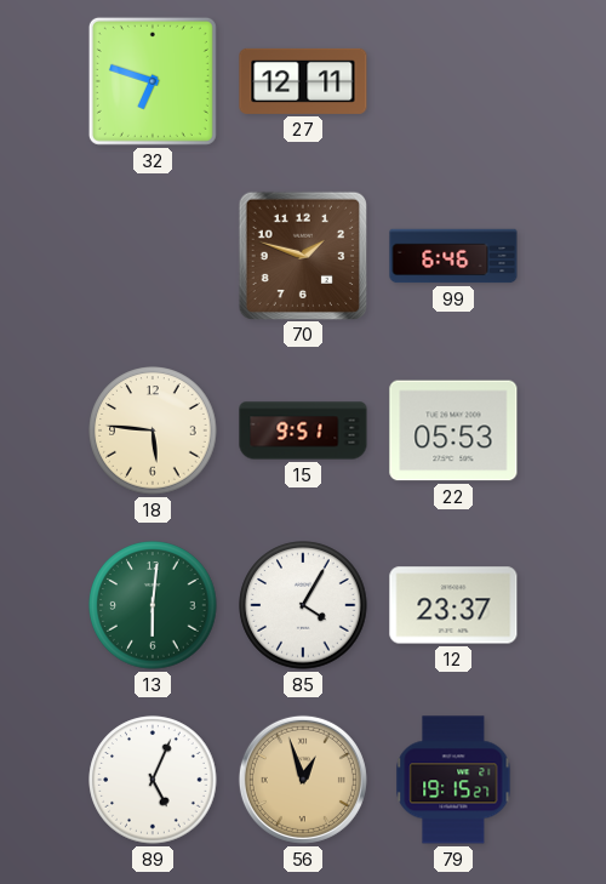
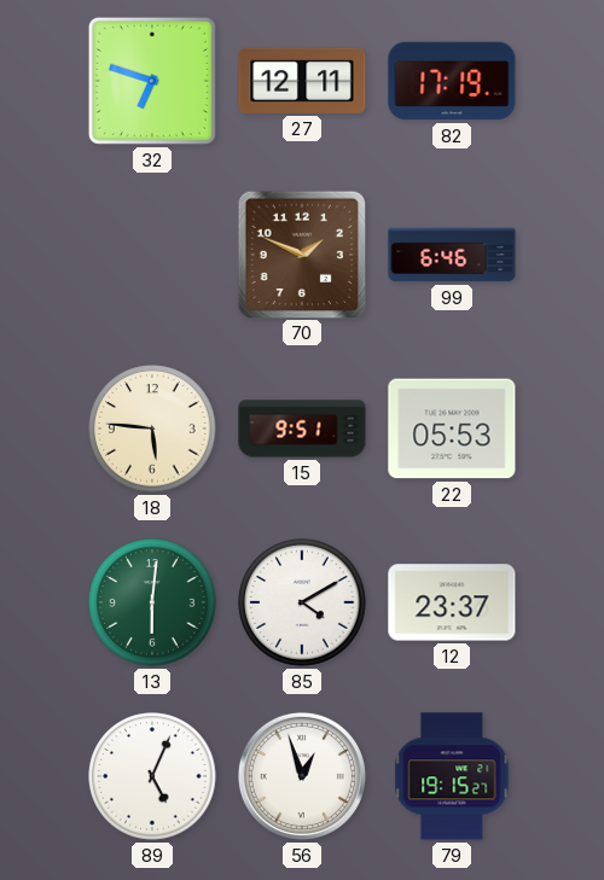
82: none -> 17:19 (452, 81)
70: 1:48 -> 1:49 (301, 253)
85: 4:05 -> 4:10 (302, 602)
56 dial: champagne -> white (302, 776)
